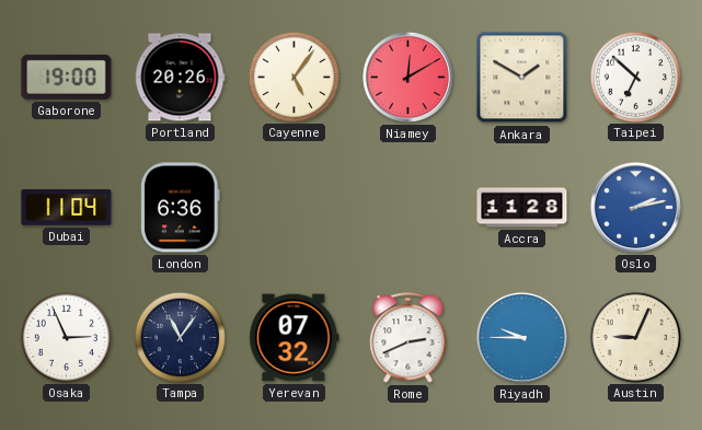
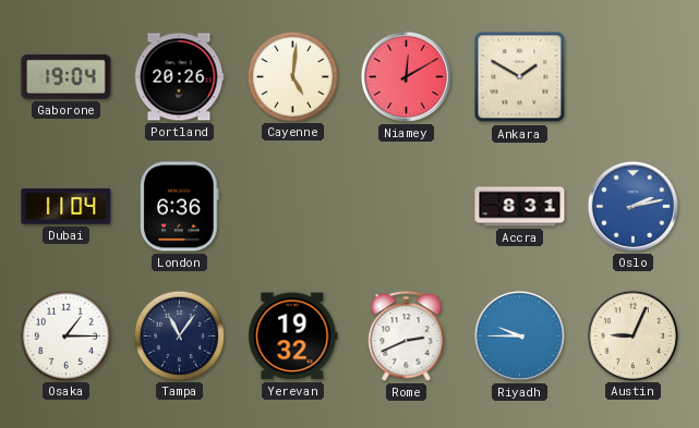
Gaborone: 19:00 -> 19:04 (67, 76)
Cayenne: 5:06 -> 5:01 (292, 76)
Taipei: 6:52 -> none (635, 77)
Accra: 11:28 -> 8:31 (520, 207)
Osaka: 2:56 -> 1:15 (65, 335)
Yerevan: 07:32 -> 19:32 (293, 337)
